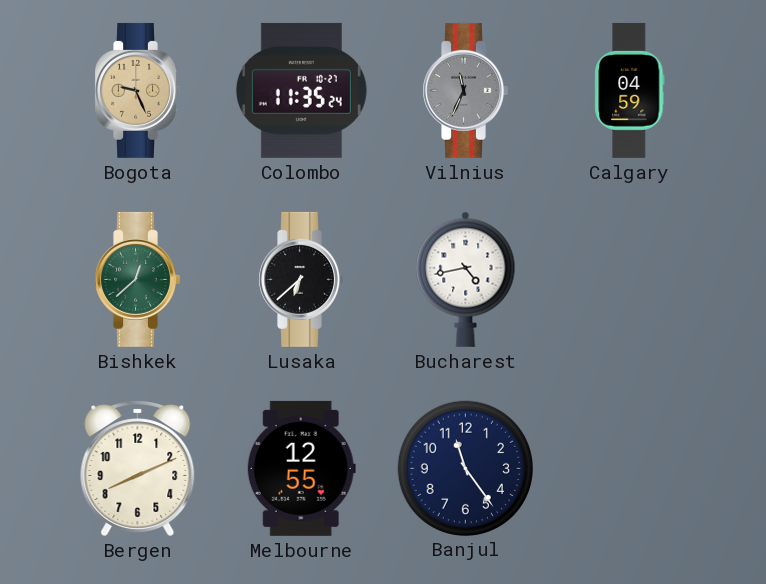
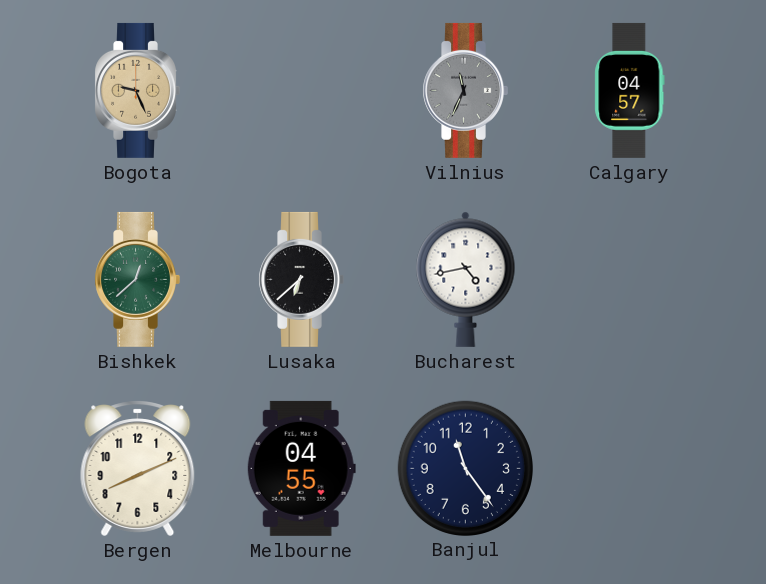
Colombo: 11:35 -> none (301, 90)
Calgary: 04:59 -> 04:57 (630, 90)
Melbourne: 12:55 -> 04:55 (301, 468)
